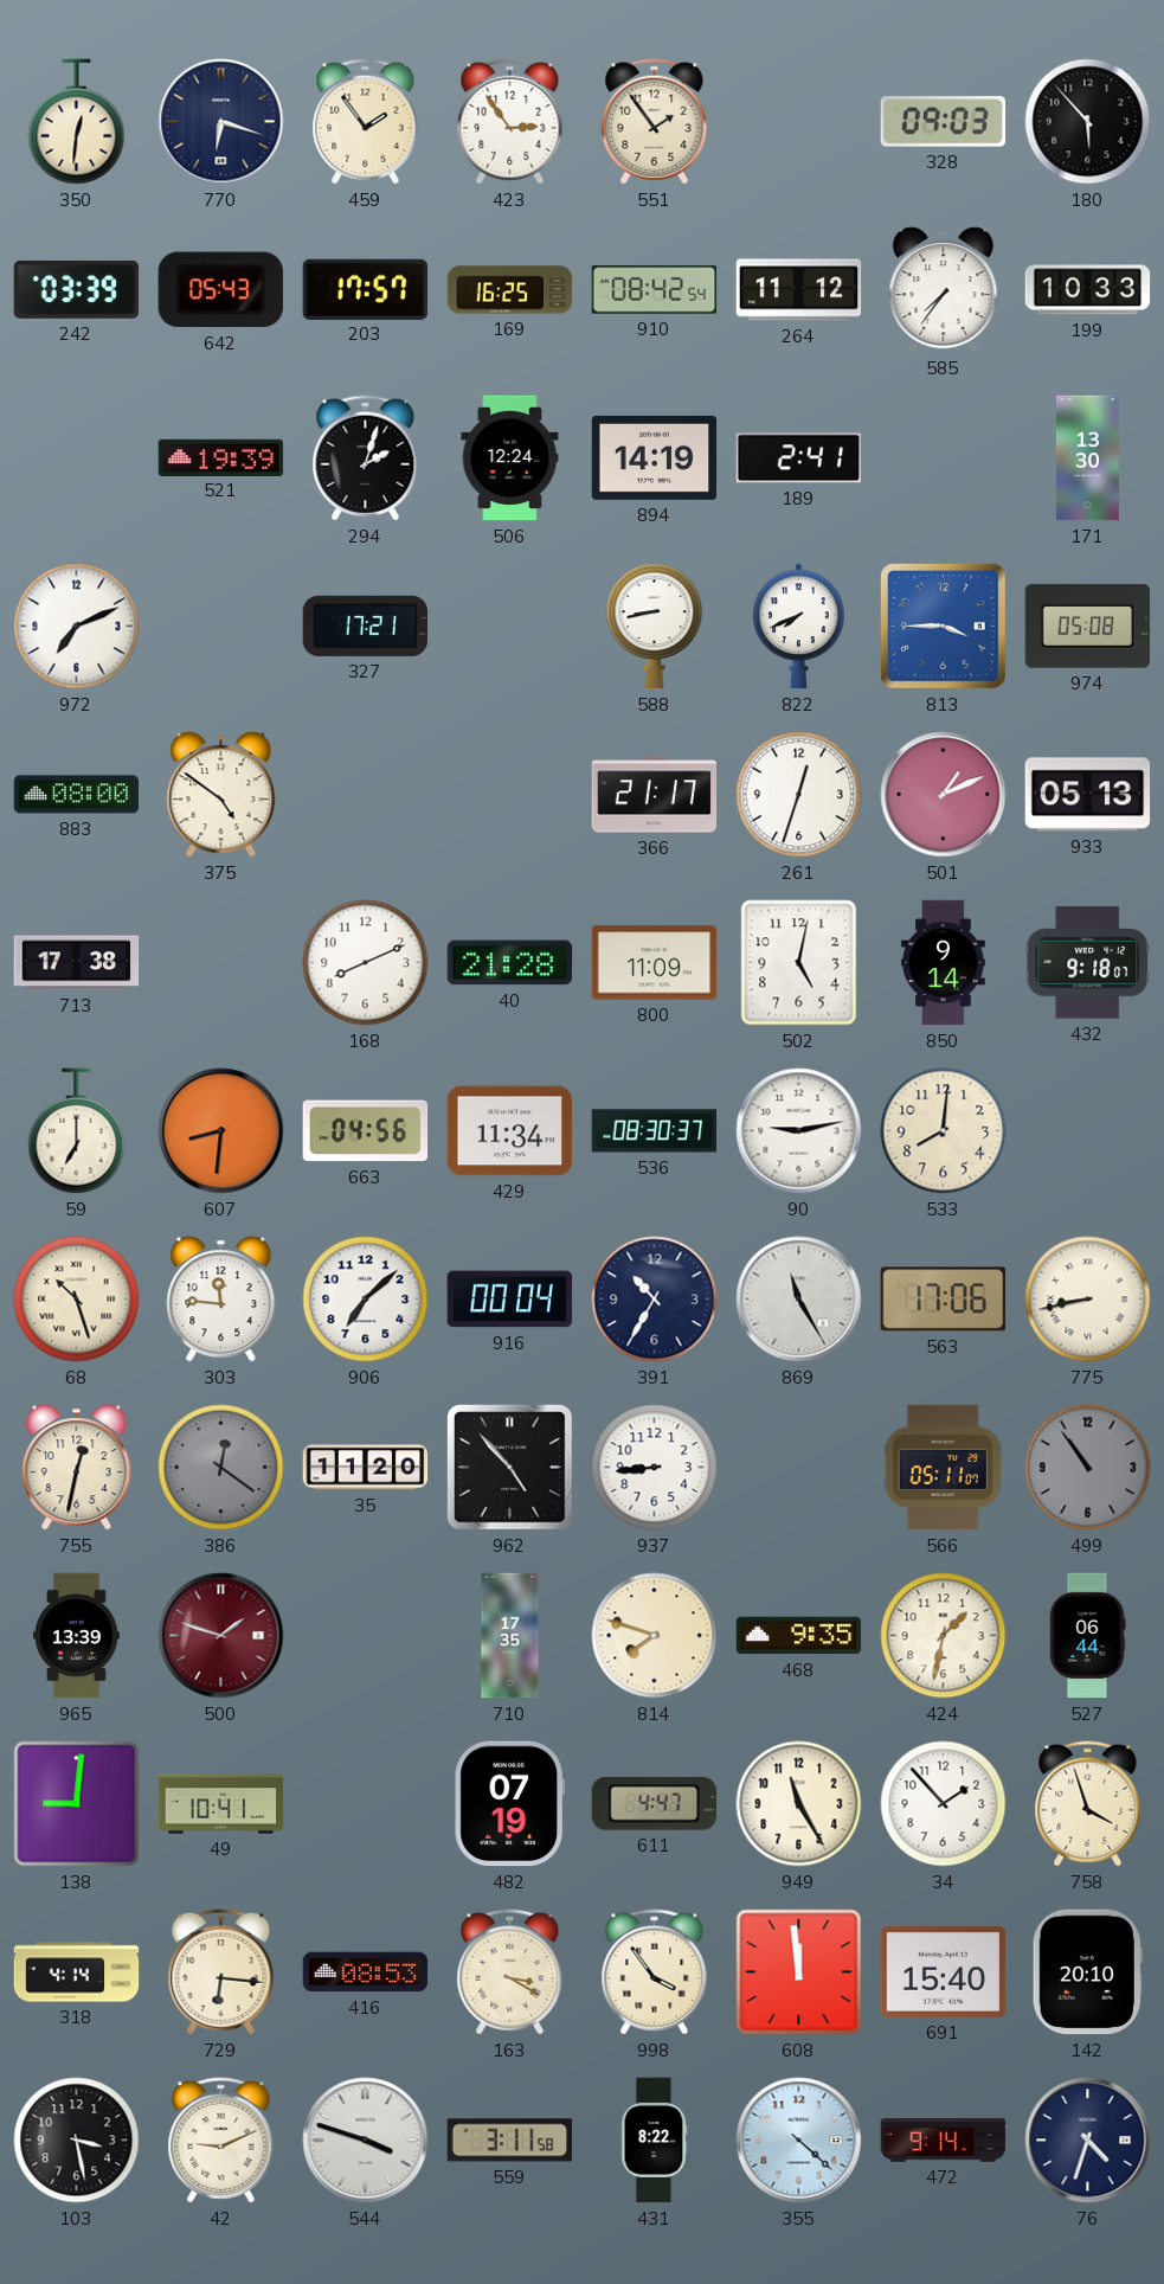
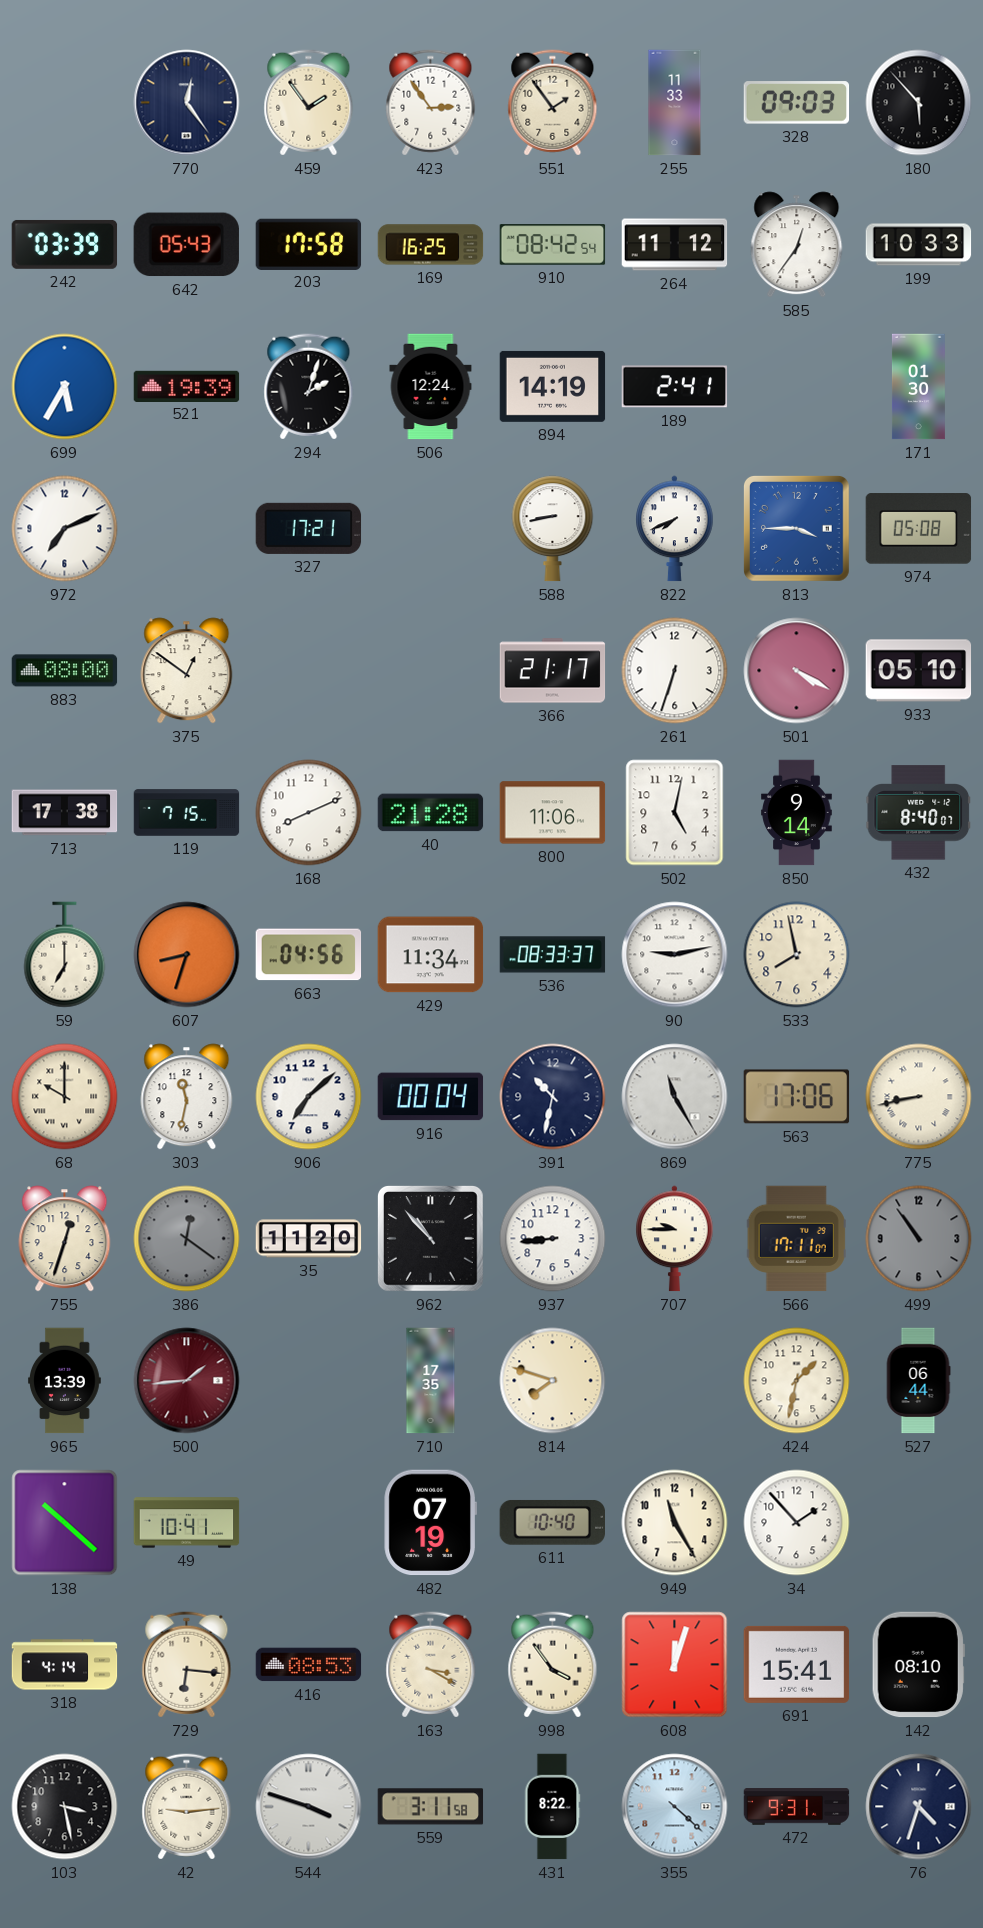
350: 12:31 -> none (77, 122)
770: 6:18 -> 12:24 (187, 103)
255: none -> 11:33 (675, 103)
203: 17:57 -> 17:58 (309, 244)
585: 7:36 -> 12:36 (797, 245)
699: none -> 5:35 (65, 387)
171: 13:30 -> 01:30 (918, 387)
375: 4:51 -> 12:51 (187, 671)
261: 12:33 -> 6:33 (675, 671)
501: 1:11 -> 4:20 (797, 671)
933: 05:13 -> 05:10 (919, 671)
119: none -> 7:15 (187, 813)
800: 11:09 -> 11:06 (553, 813)
432: 9:18 -> 8:40 (919, 813)
607: 8:31 -> 8:33 (187, 955)
536: 08:30 -> 08:33 (553, 955)
533: 8:01 -> 7:58 (797, 955)
68: 10:27 -> 10:00 (65, 1097)
303: 11:46 -> 11:32 (187, 1097)
391: 10:35 -> 10:32 (553, 1097)
755: 12:32 -> 12:33 (65, 1239)
962: 4:53 -> 10:53 (430, 1238)
707: none -> 9:45 (675, 1239)
566: 05:11 -> 17:11 (796, 1239)
500: 1:48 -> 1:44 (187, 1381)
468: 9:35 -> none (799, 1636)
138: 9:01 -> 10:22 (65, 1523)
611: 4:47 -> 10:40 (552, 1522)
758: 3:57 -> none (1088, 1804)
608: 11:59 -> 12:03 (675, 1665)
691: 15:40 -> 15:41 (797, 1664)
142: 20:10 -> 08:10 (918, 1665)
42: 9:11 -> 9:14 (187, 1807)
472: 9:14 -> 9:31 (797, 1807)
